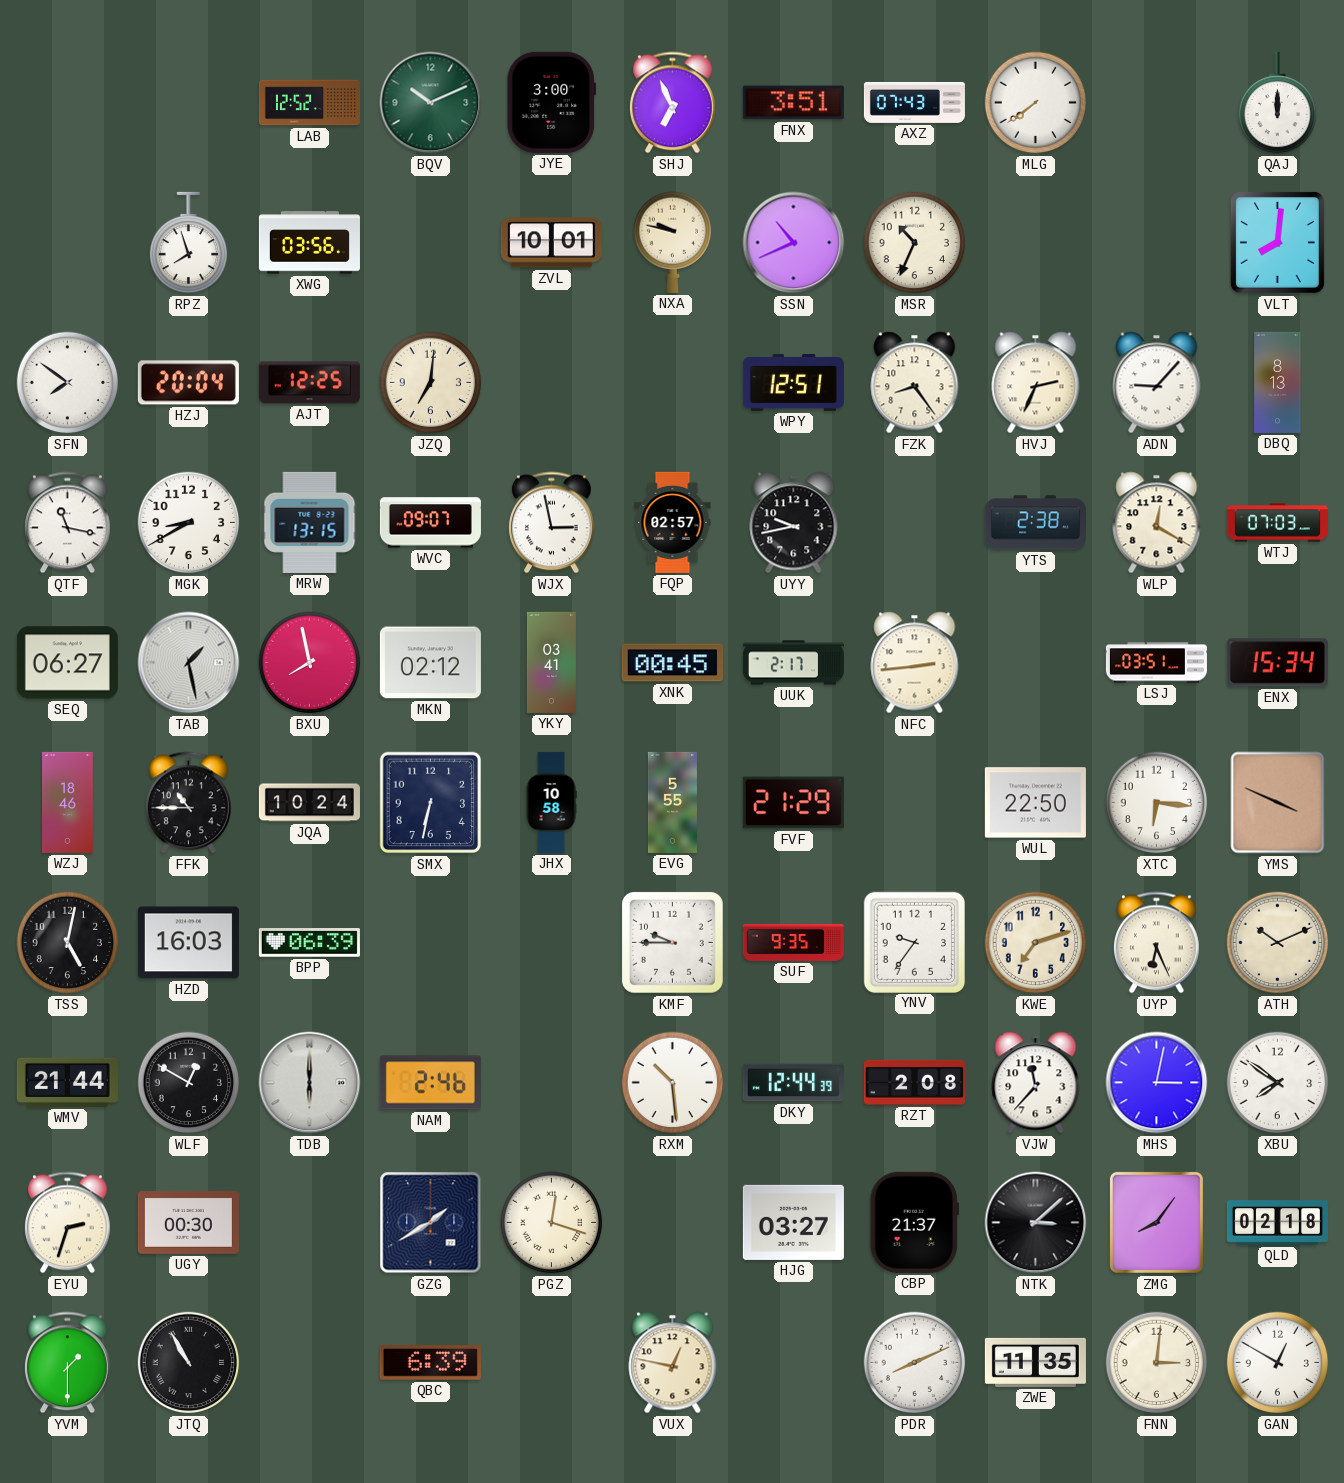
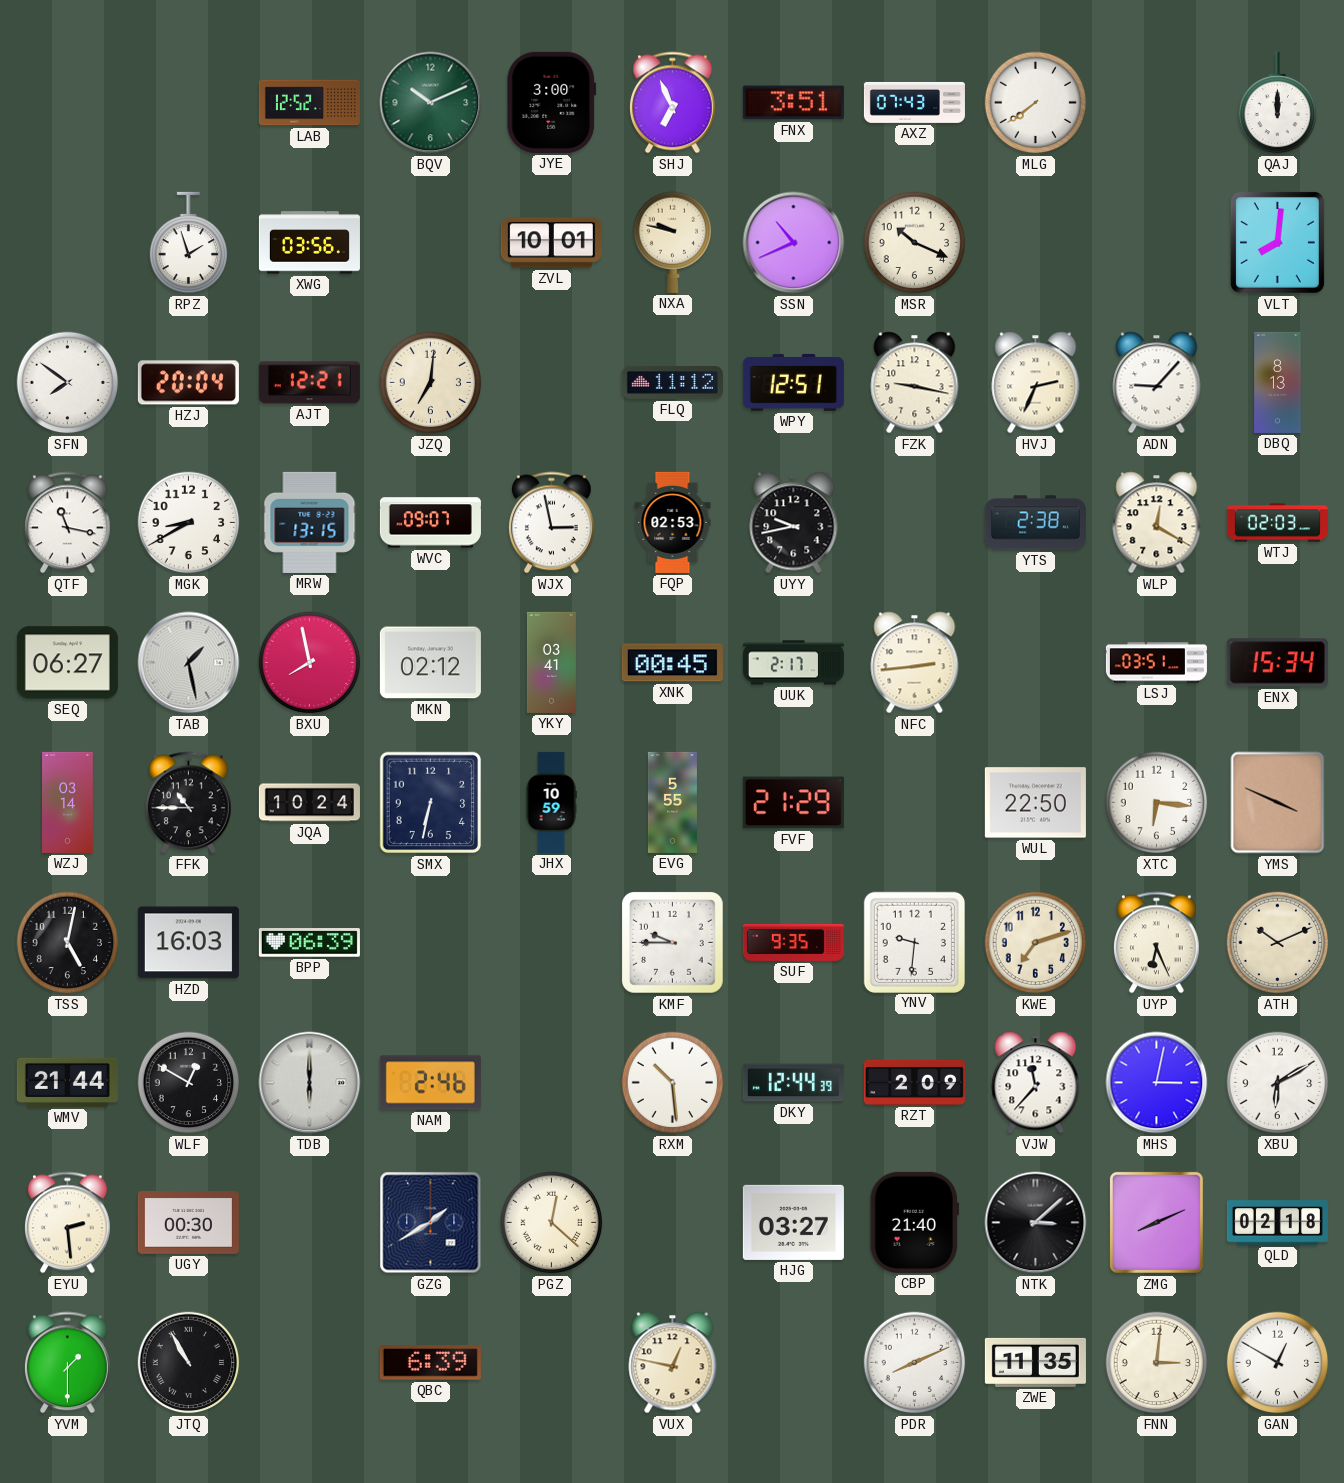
RPZ: 7:57 -> 1:57 (189, 243)
MSR: 10:34 -> 10:19 (915, 243)
AJT: 12:25 -> 12:21 (309, 383)
FLQ: none -> 11:12 (672, 383)
FZK: 8:24 -> 9:17 (915, 383)
FQP: 02:57 -> 02:53 (673, 522)
WTJ: 07:03 -> 02:03 (1277, 523)
WZJ: 18:46 -> 03:14 (68, 802)
JHX: 10:58 -> 10:59 (551, 802)
YNV: 9:36 -> 9:31 (914, 942)
RZT: 2:08 -> 2:09 (914, 1082)
XBU: 7:51 -> 6:10 (1278, 1083)
EYU: 2:33 -> 2:29 (67, 1223)
PGZ: 12:18 -> 12:22 (552, 1223)
CBP: 21:37 -> 21:40 (914, 1222)
ZMG: 8:06 -> 8:11 (1156, 1222)
